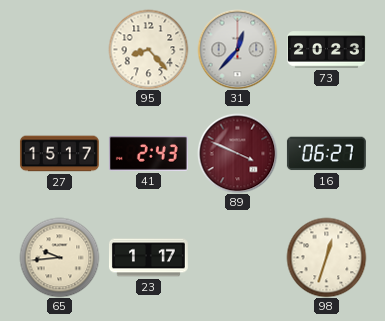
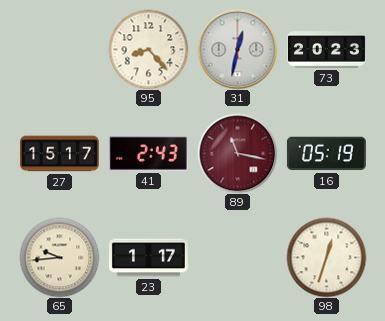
31: 12:37 -> 12:32 (237, 49)
89: 3:49 -> 11:17 (237, 153)
16: 06:27 -> 05:19 (326, 154)
